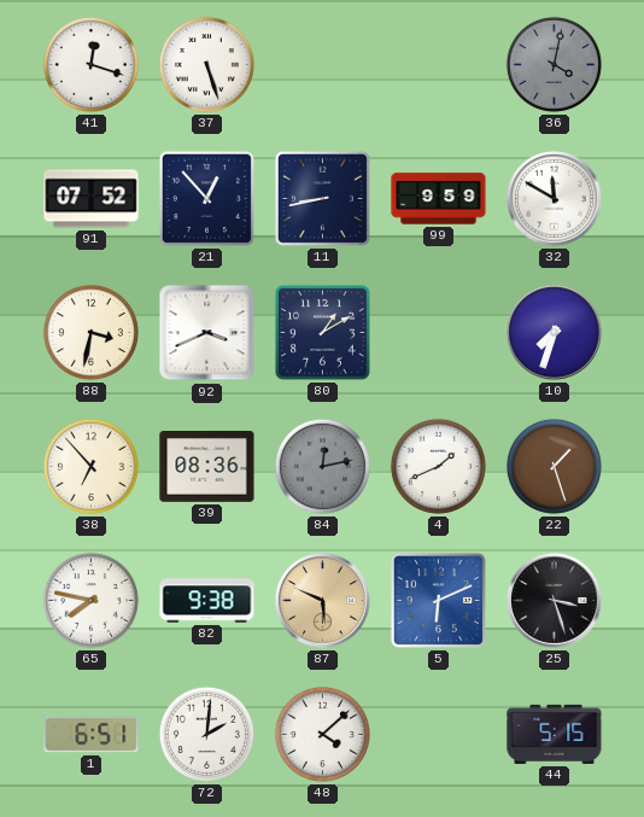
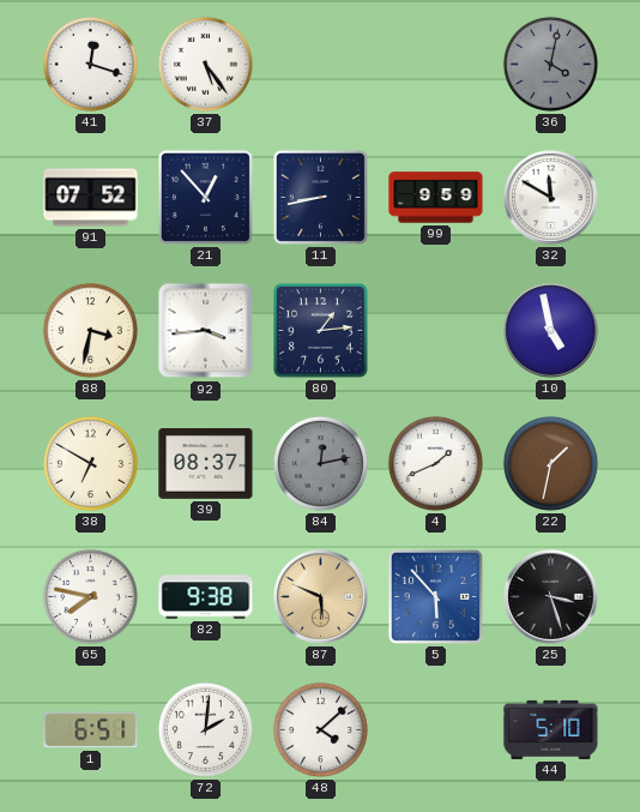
37: 5:27 -> 5:24 (205, 64)
92: 3:41 -> 3:44 (206, 331)
80: 1:10 -> 1:14 (321, 331)
10: 7:33 -> 4:58 (551, 331)
38: 6:53 -> 6:50 (90, 463)
39: 08:36 -> 08:37 (206, 464)
22: 1:27 -> 1:32 (550, 463)
5: 6:11 -> 5:53 (435, 596)
44: 5:15 -> 5:10 (551, 729)
